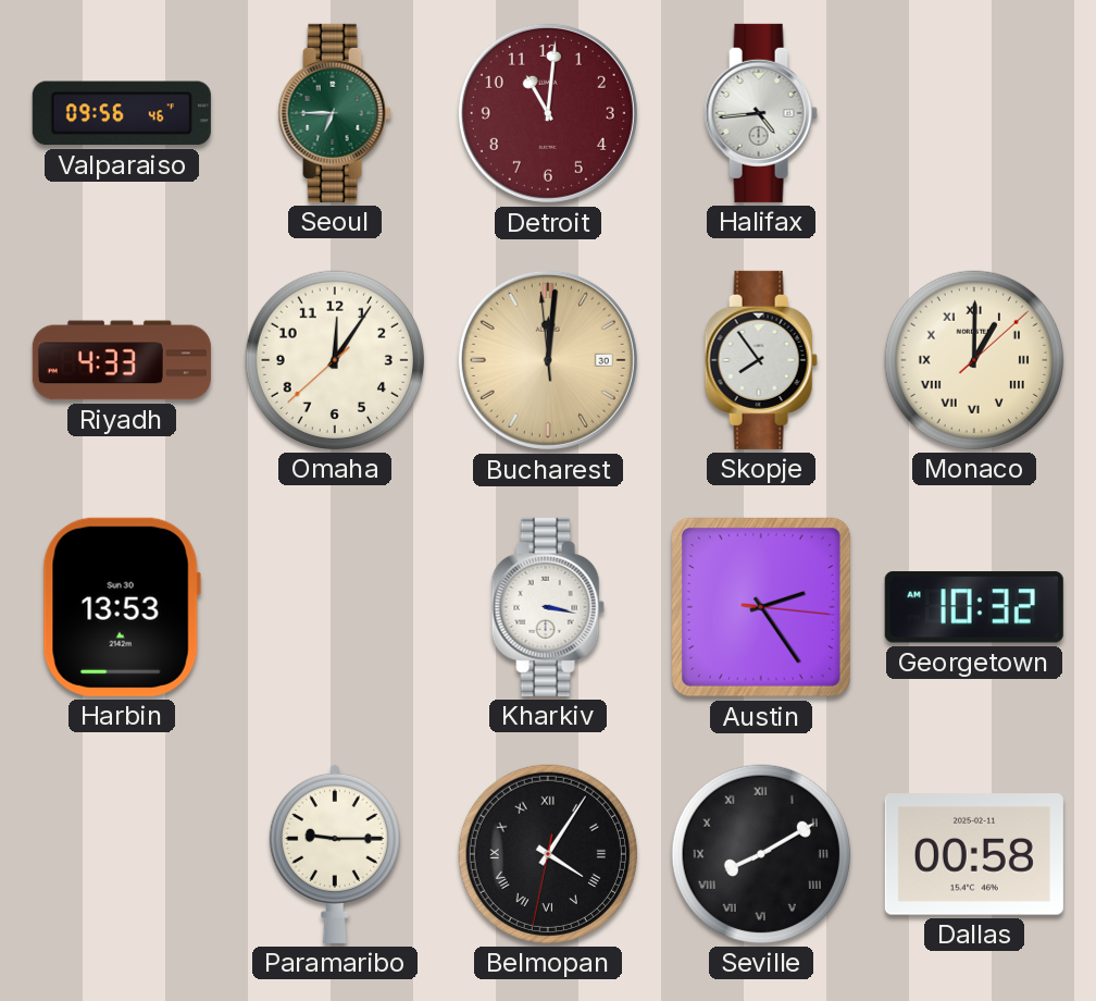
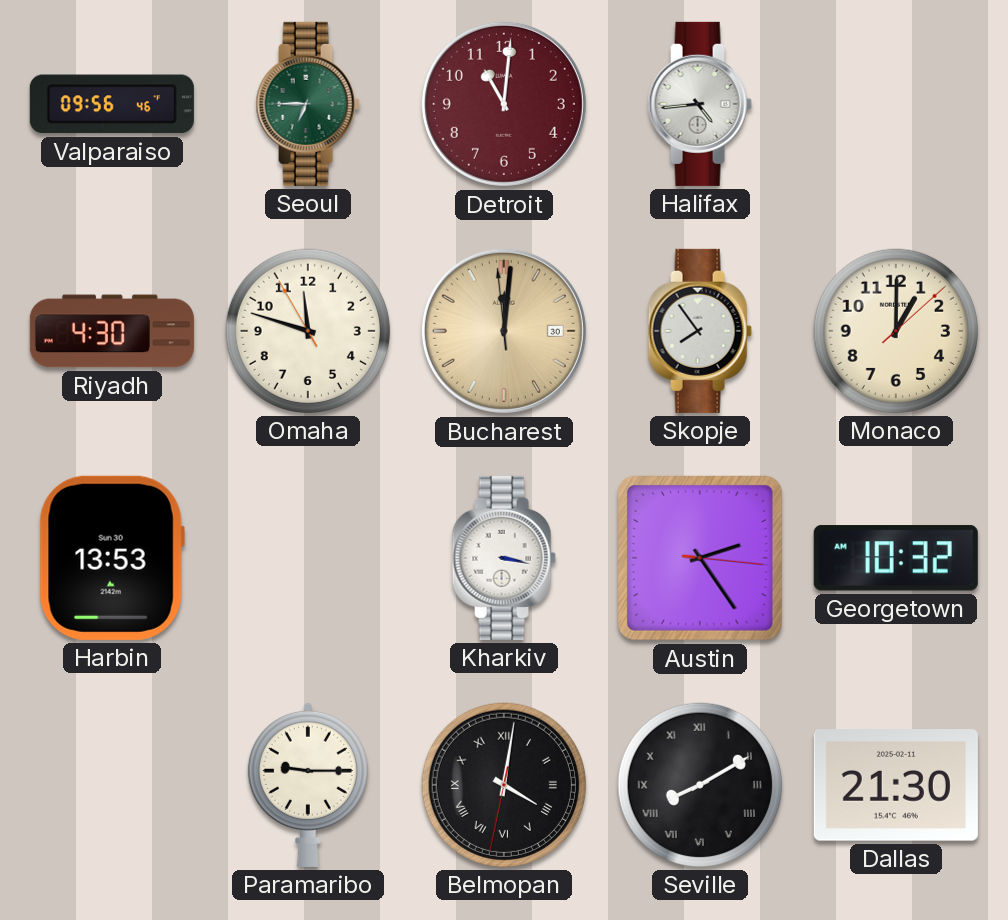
Riyadh: 4:33 -> 4:30 (112, 331)
Omaha: 12:05 -> 11:47 (308, 331)
Monaco numerals: Roman -> Arabic (896, 331)
Belmopan: 4:05 -> 4:01 (504, 785)
Dallas: 00:58 -> 21:30 (896, 785)
